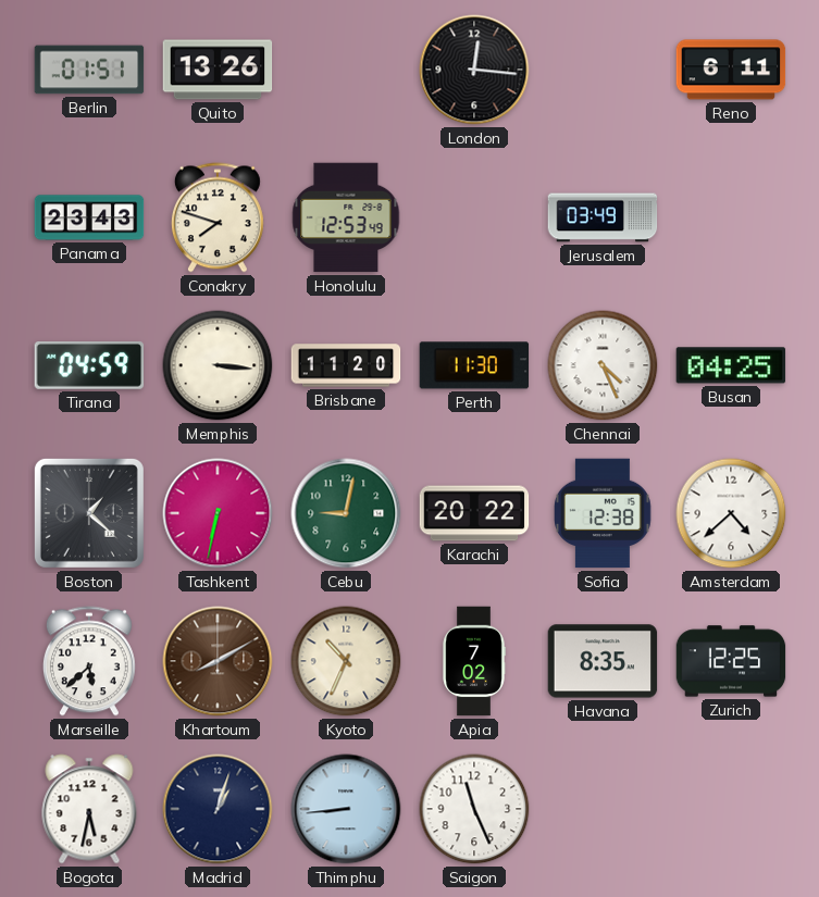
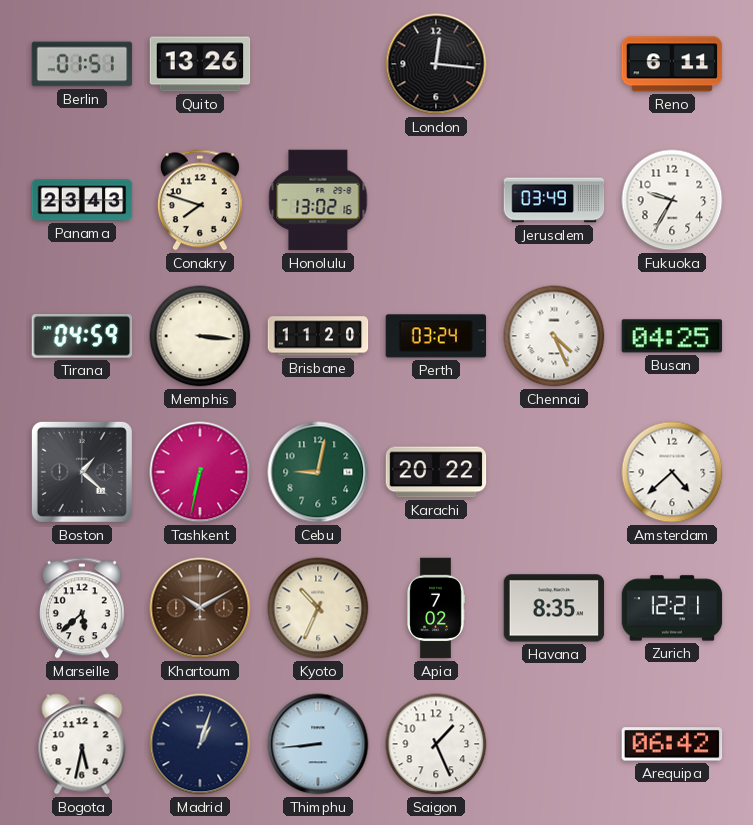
Honolulu: 12:53 -> 13:02 (318, 200)
Fukuoka: none -> 9:35 (672, 200)
Perth: 11:30 -> 03:24 (436, 336)
Sofia: 12:38 -> none (604, 513)
Khartoum: 8:10 -> 10:10 (200, 608)
Zurich: 12:25 -> 12:21 (672, 608)
Saigon: 11:26 -> 1:26 (436, 744)
Arequipa: none -> 06:42 (672, 744)
